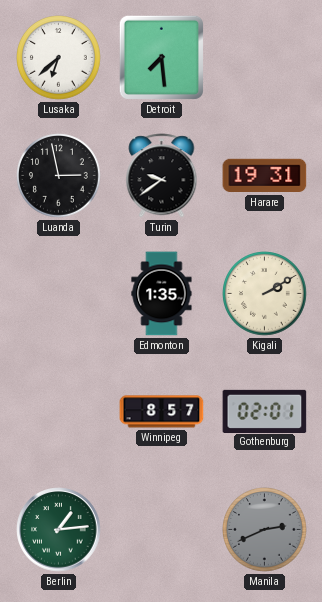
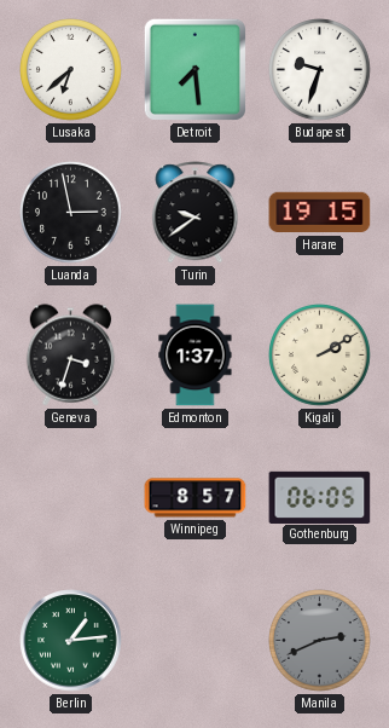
Budapest: none -> 9:33 (320, 70)
Harare: 19:31 -> 19:15 (320, 213)
Geneva: none -> 3:33 (71, 356)
Edmonton: 1:35 -> 1:37 (196, 356)
Gothenburg: 02:01 -> 06:05 (320, 497)
